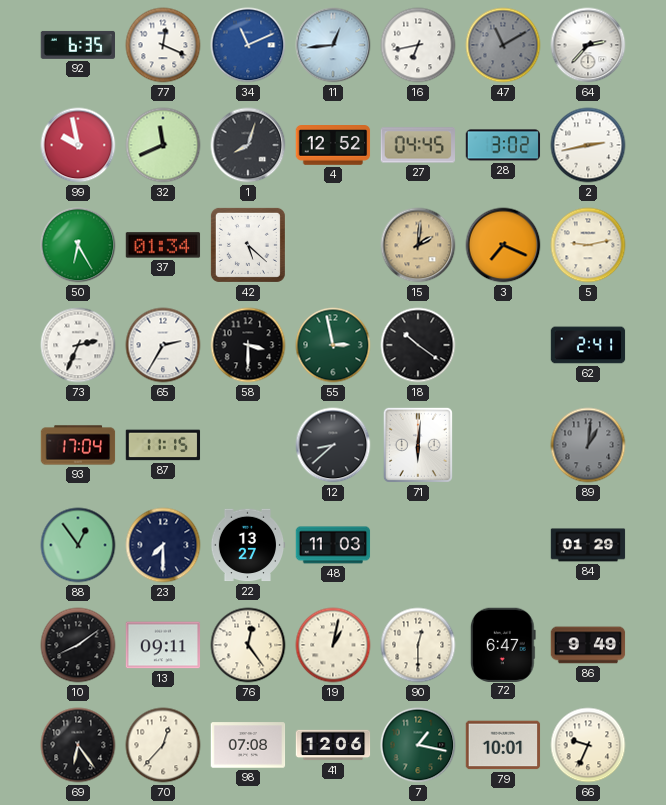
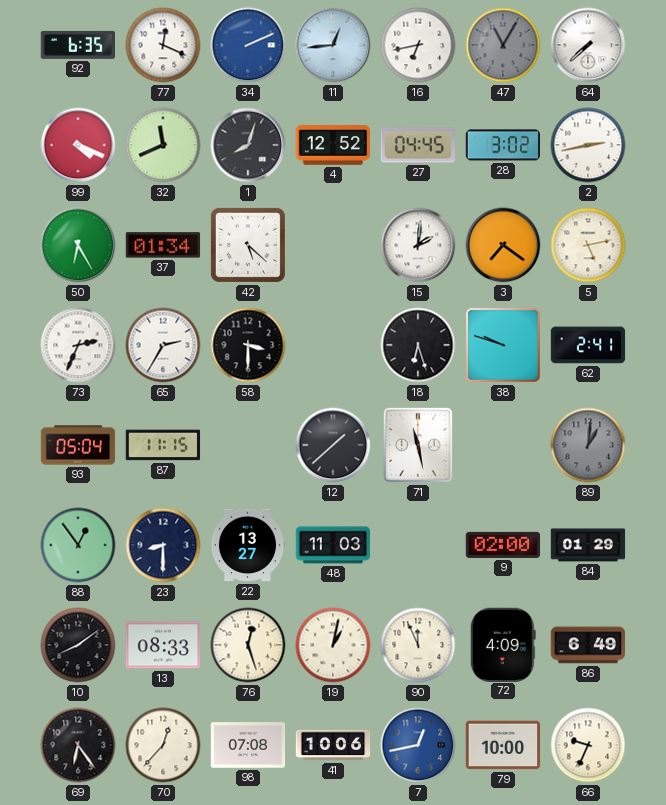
34: 11:11 -> 2:11 (248, 45)
47: 11:10 -> 11:05 (503, 45)
64: 2:37 -> 7:38 (588, 45)
99: 9:58 -> 4:19 (78, 145)
15 dial: champagne -> white (418, 245)
3: 7:19 -> 7:21 (503, 245)
5: 9:13 -> 5:13 (588, 245)
55: 2:58 -> none (333, 345)
18: 10:21 -> 6:27 (418, 345)
38: none -> 9:48 (503, 345)
93: 17:04 -> 05:04 (78, 445)
12: 8:38 -> 1:38 (333, 445)
71: 6:01 -> 11:28 (418, 445)
23: 7:30 -> 8:30 (163, 545)
9: none -> 02:00 (503, 545)
13: 09:11 -> 08:33 (163, 645)
76: 12:24 -> 12:27 (248, 645)
90: 12:30 -> 11:56 (418, 645)
72: 6:47 -> 4:09 (503, 644)
86: 9:49 -> 6:49 (588, 645)
41: 12:06 -> 10:06 (333, 745)
7: 1:17 -> 12:43 (418, 745)
7 dial: green -> blue (418, 745)
79: 10:01 -> 10:00 (503, 745)
